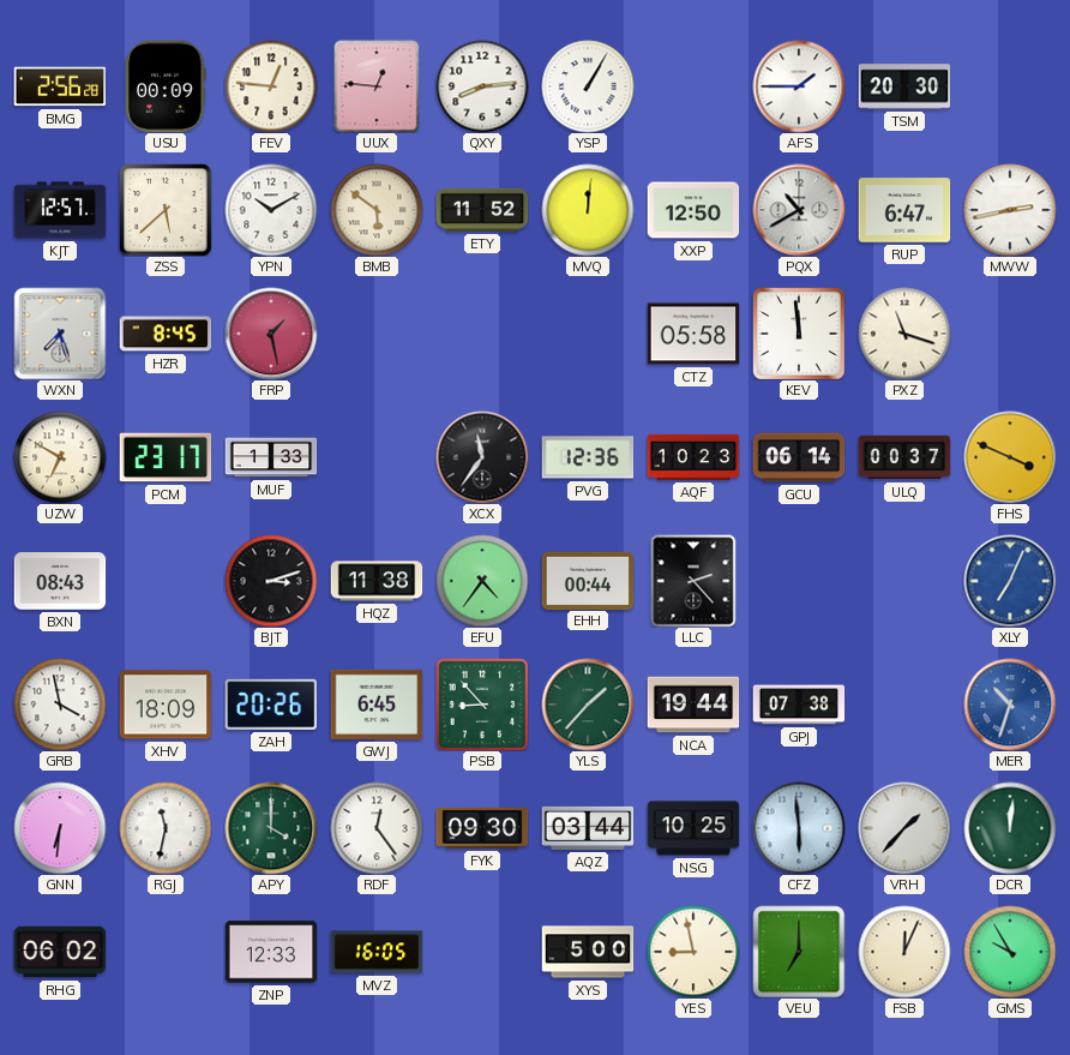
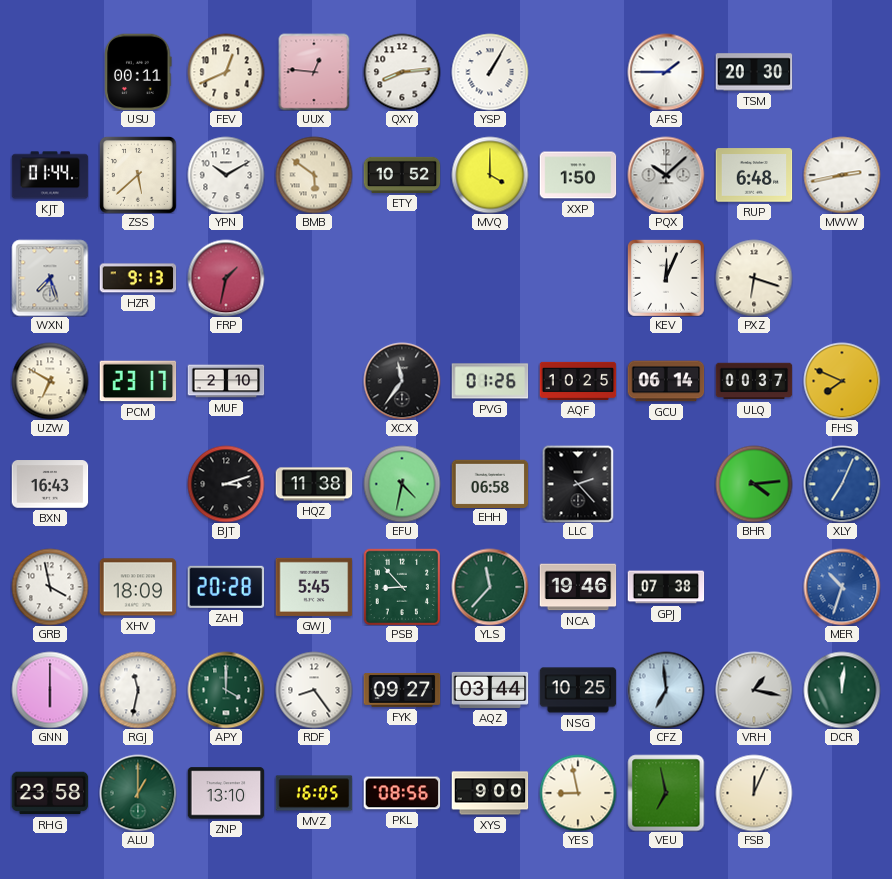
BMG: 2:56 -> none (60, 86)
USU: 00:09 -> 00:11 (138, 72)
FEV: 12:46 -> 12:41 (226, 72)
KJT: 12:57 -> 01:44 (50, 175)
ETY: 11:52 -> 10:52 (402, 175)
MVQ: 12:01 -> 4:00 (490, 175)
XXP: 12:50 -> 1:50 (578, 175)
PQX: 10:40 -> 10:08 (666, 175)
RUP: 6:47 -> 6:48 (754, 175)
HZR: 8:45 -> 9:13 (138, 278)
FRP: 1:28 -> 1:32 (226, 278)
CTZ: 05:58 -> none (693, 334)
KEV: 11:59 -> 12:04 (666, 278)
PXZ: 11:18 -> 6:18 (754, 278)
MUF: 1:33 -> 2:10 (226, 381)
PVG: 12:36 -> 01:26 (490, 381)
AQF: 10:23 -> 10:25 (578, 381)
FHS: 3:49 -> 7:49 (842, 381)
BXN: 08:43 -> 16:43 (50, 484)
EFU: 4:36 -> 4:32 (402, 484)
EHH: 00:44 -> 06:58 (490, 483)
BHR: none -> 4:14 (754, 484)
ZAH: 20:26 -> 20:28 (226, 587)
GWJ: 6:45 -> 5:45 (314, 587)
YLS: 1:37 -> 11:37 (490, 587)
NCA: 19:44 -> 19:46 (578, 587)
GNN: 6:31 -> 6:00 (50, 690)
RDF: 12:24 -> 8:24 (314, 690)
FYK: 09:30 -> 09:27 (402, 690)
CFZ: 5:59 -> 6:59 (666, 690)
VRH: 1:37 -> 1:17 (754, 690)
RHG: 06:02 -> 23:58 (50, 793)
ALU: none -> 1:00 (138, 793)
ZNP: 12:33 -> 13:10 (226, 793)
PKL: none -> 08:56 (402, 793)
XYS: 5:00 -> 9:00 (490, 793)
VEU: 7:00 -> 6:58 (666, 793)
GMS: 9:55 -> none (1010, 952)
